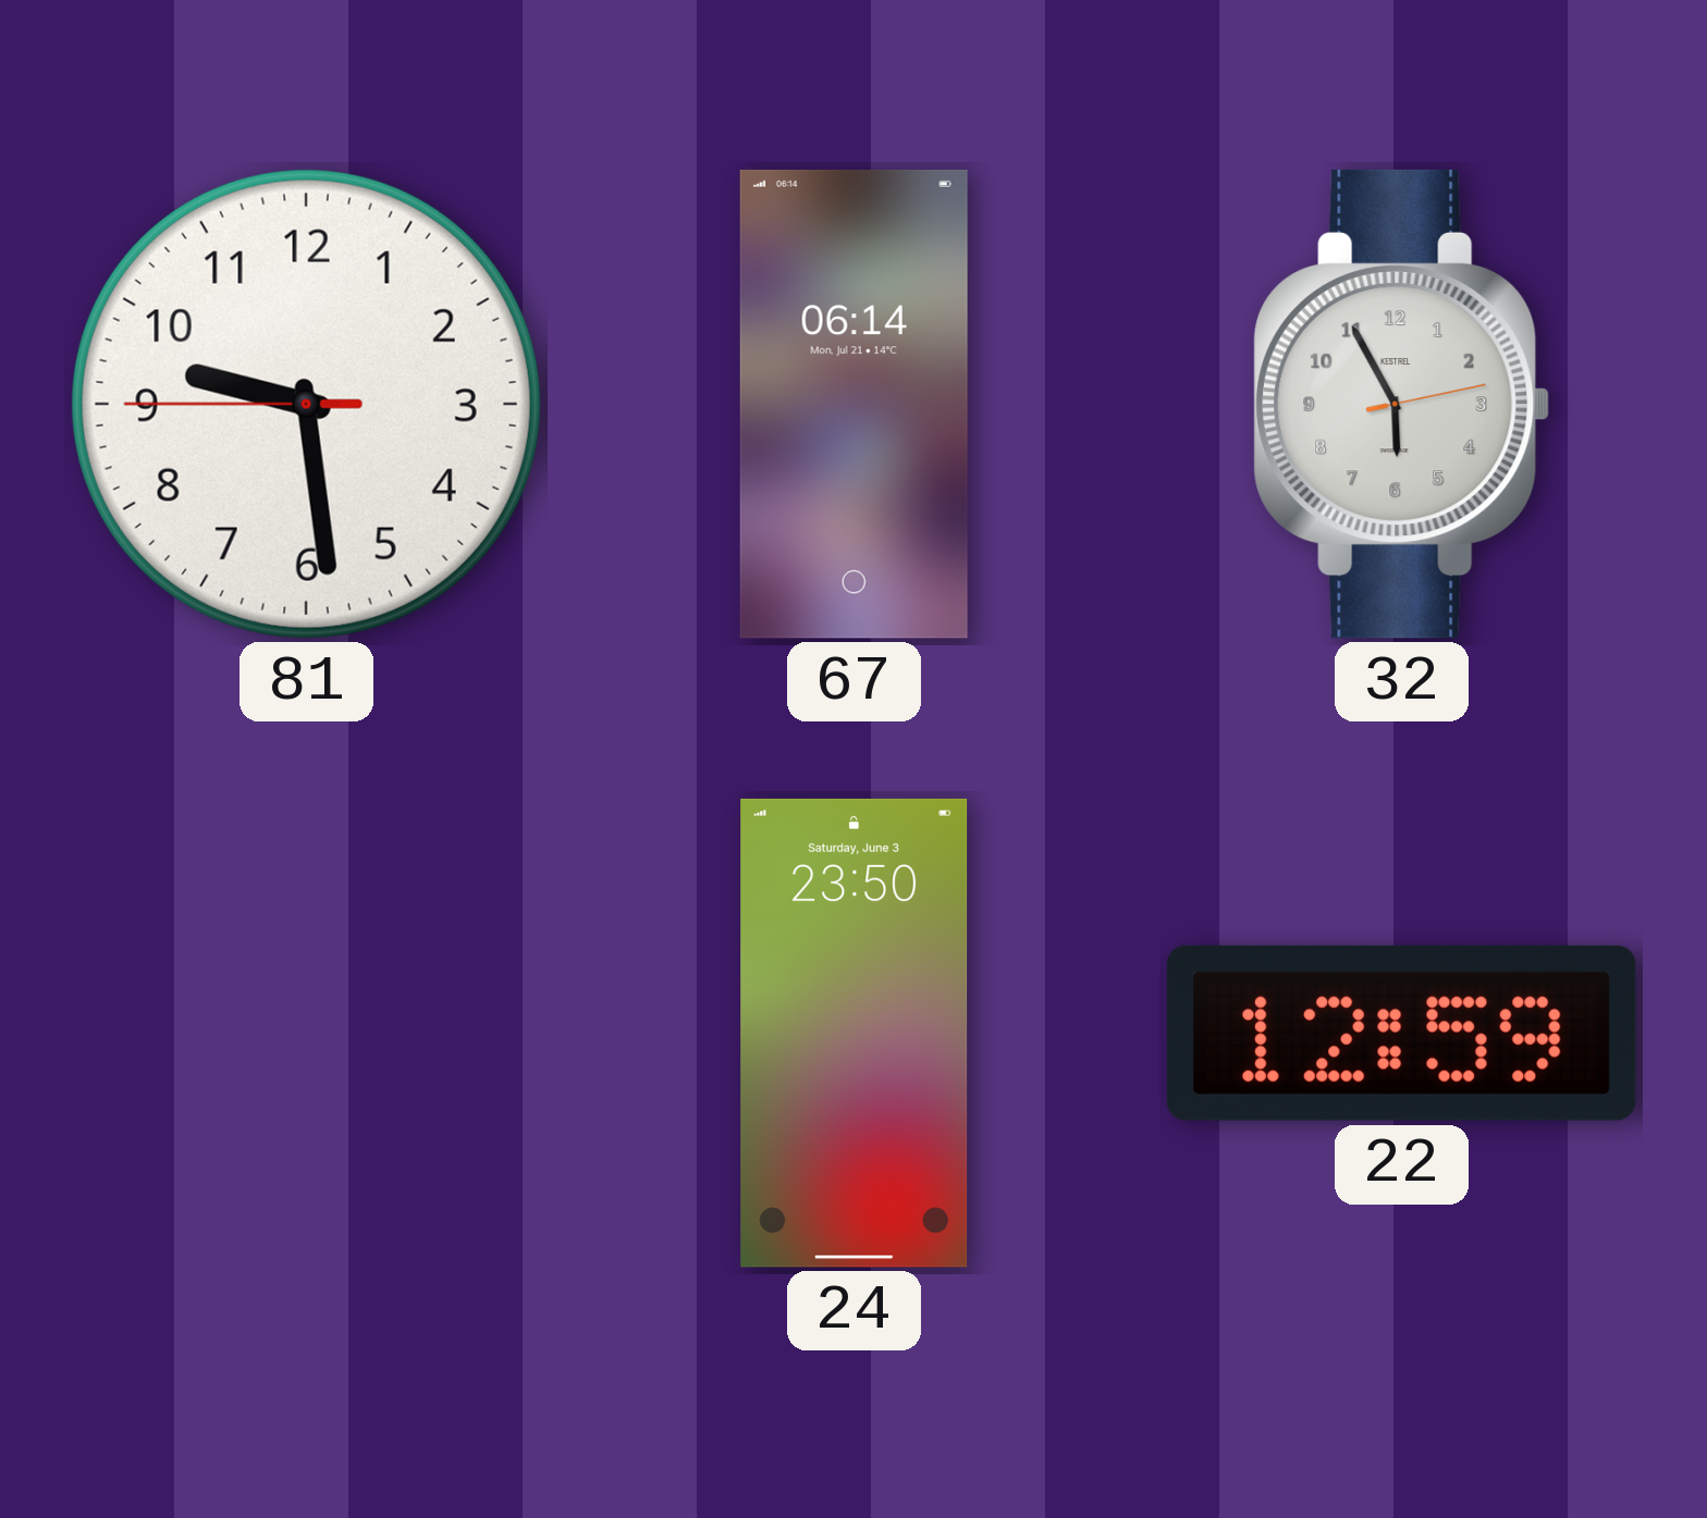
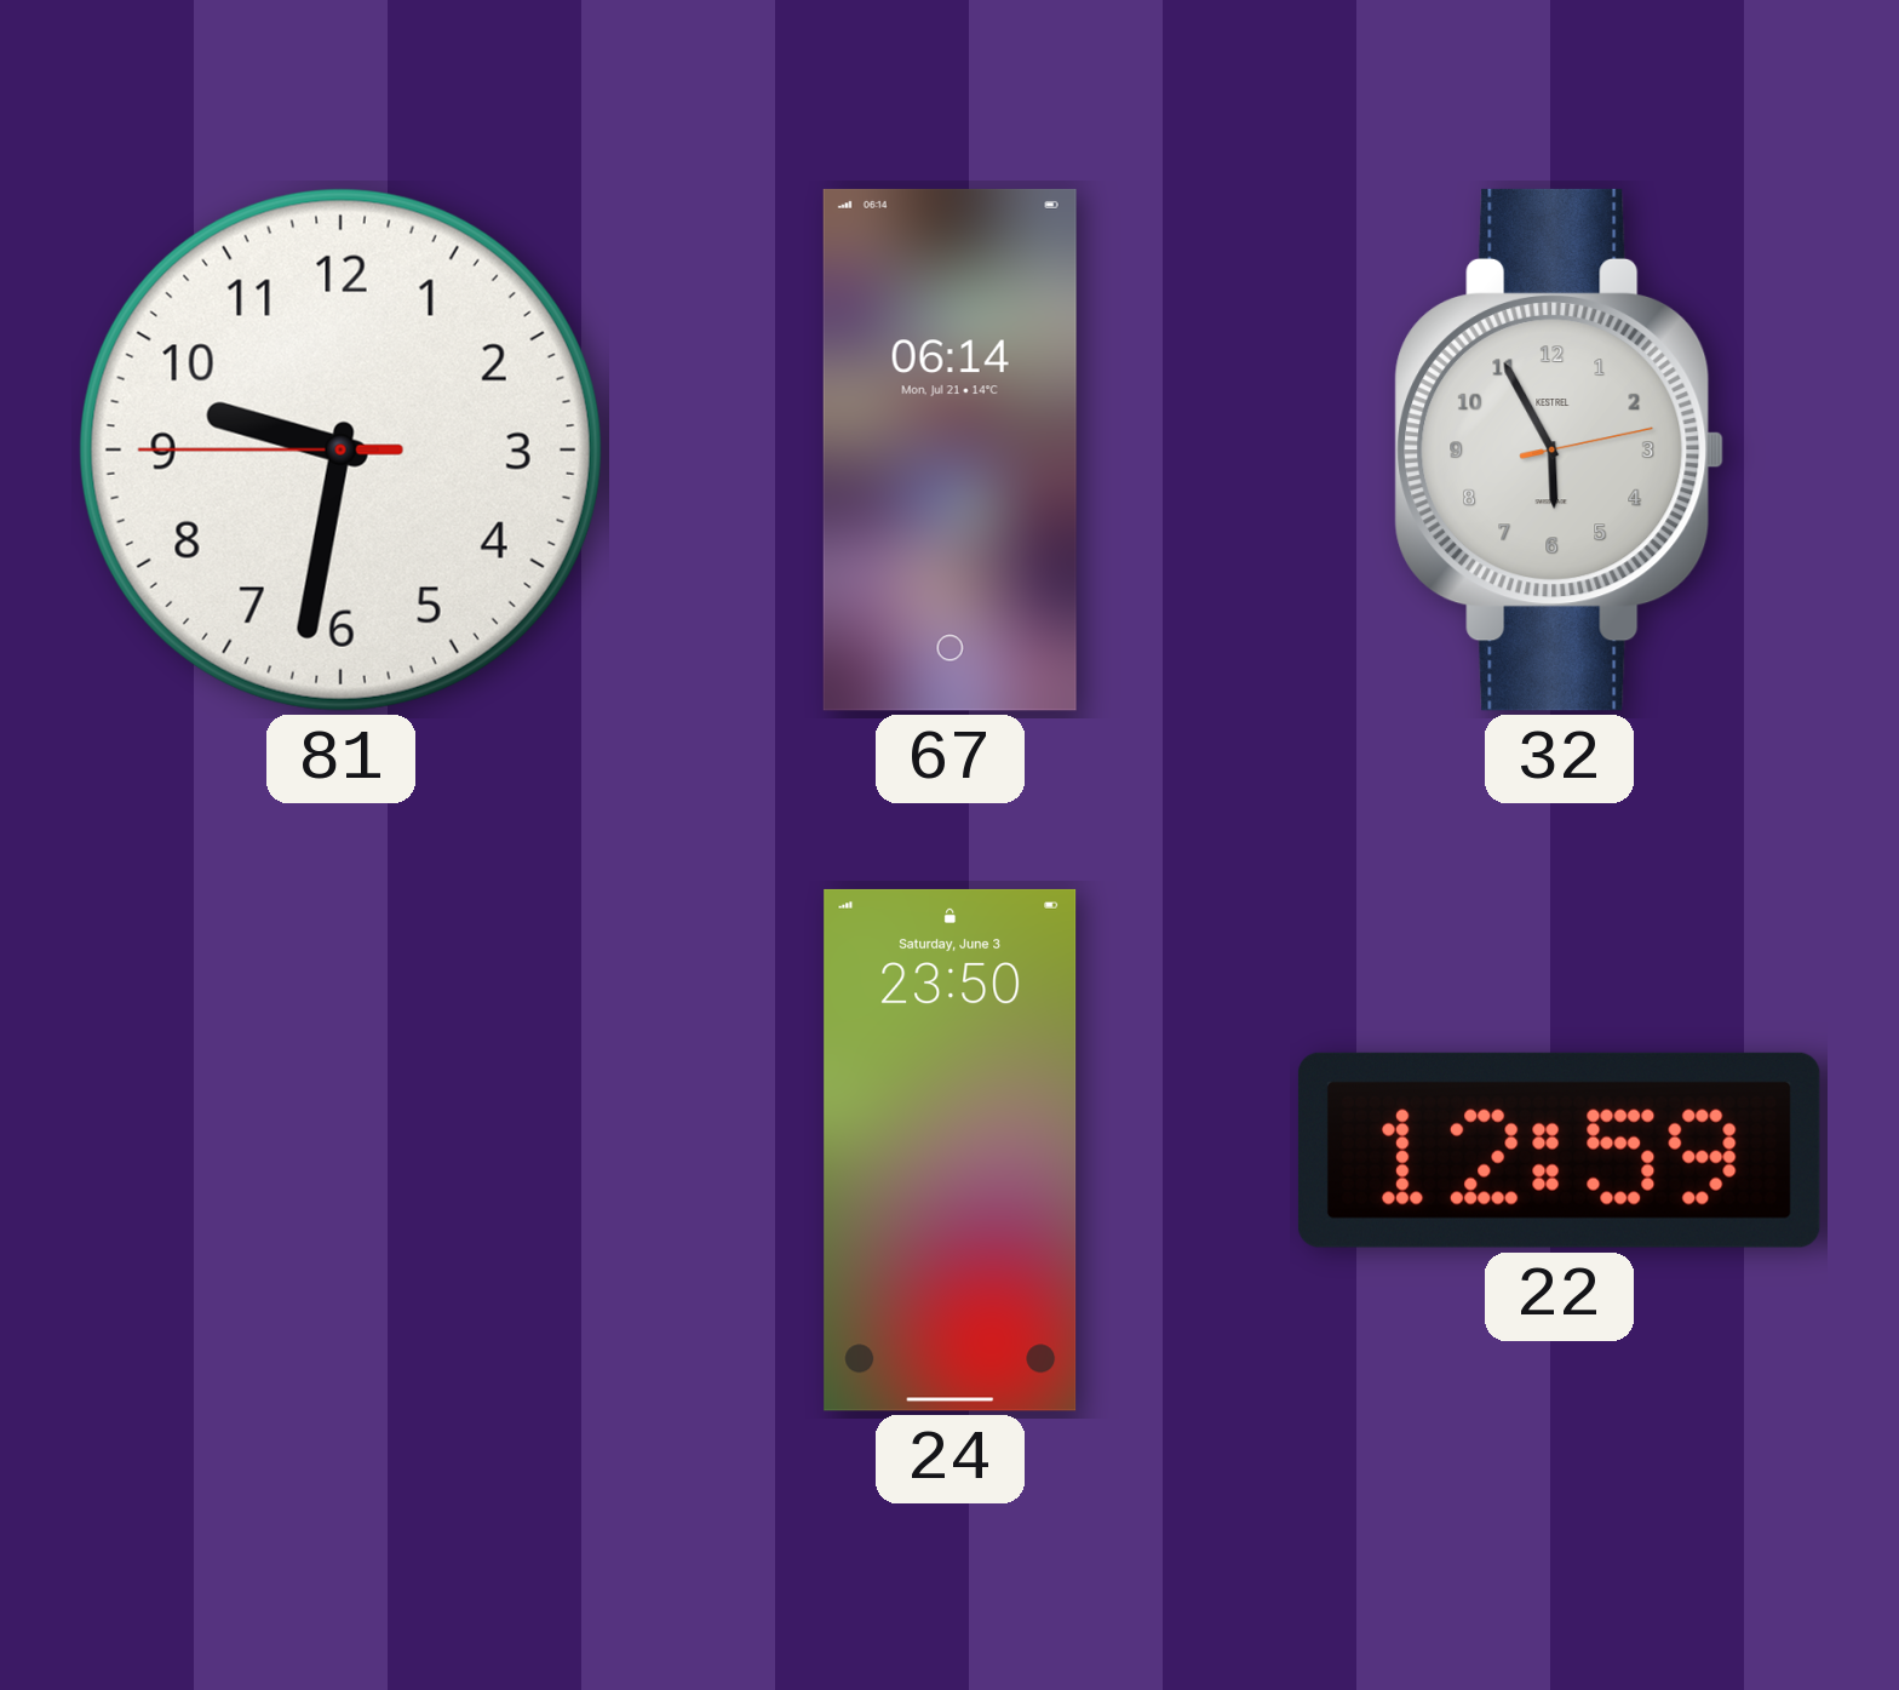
81: 9:28 -> 9:31 (340, 449)
